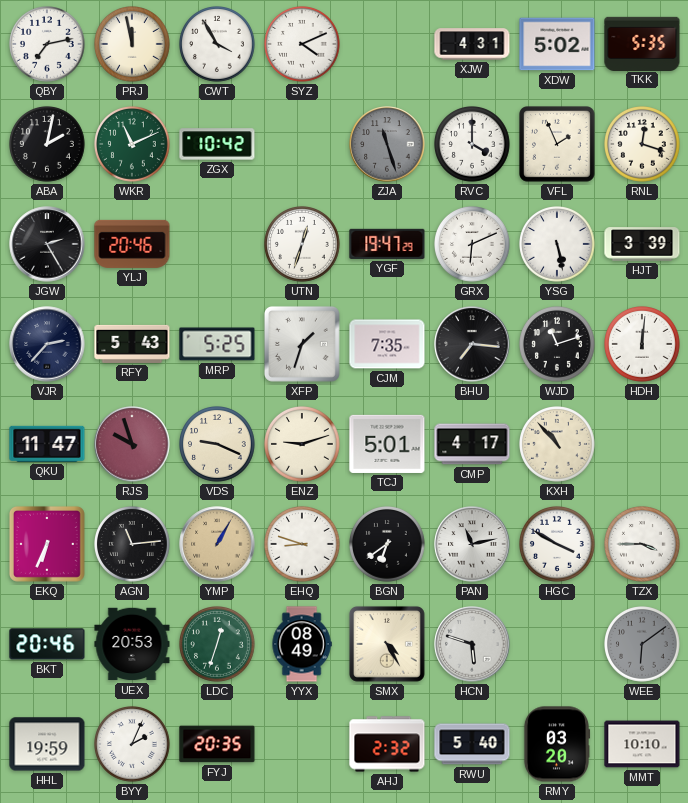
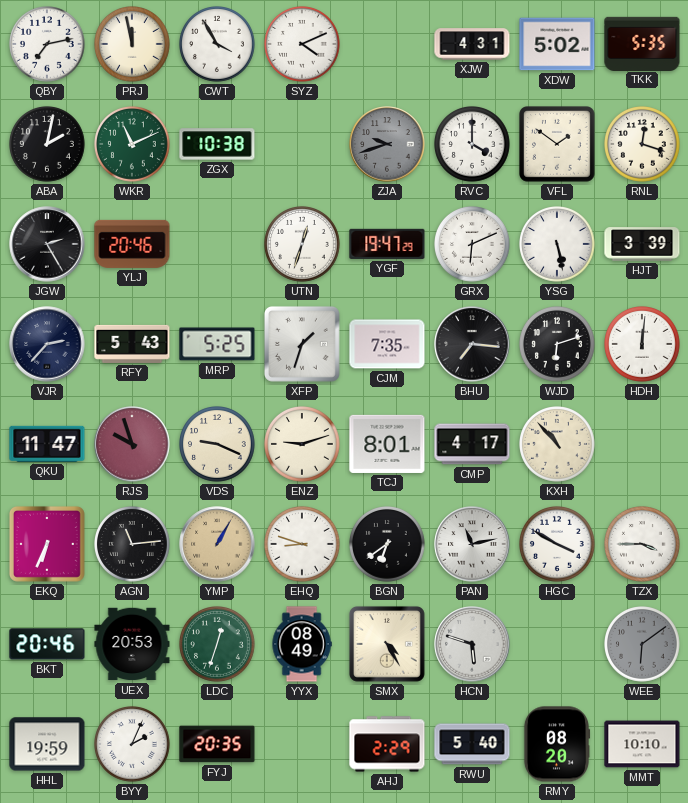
ZGX: 10:42 -> 10:38 (217, 144)
ZJA: 11:27 -> 9:42 (387, 144)
VFL: 1:56 -> 1:51 (557, 144)
WJD: 11:12 -> 6:12 (558, 345)
TCJ: 5:01 -> 8:01 (387, 444)
AHJ: 2:32 -> 2:29 (387, 744)
RMY: 03:20 -> 08:20 (557, 744)
